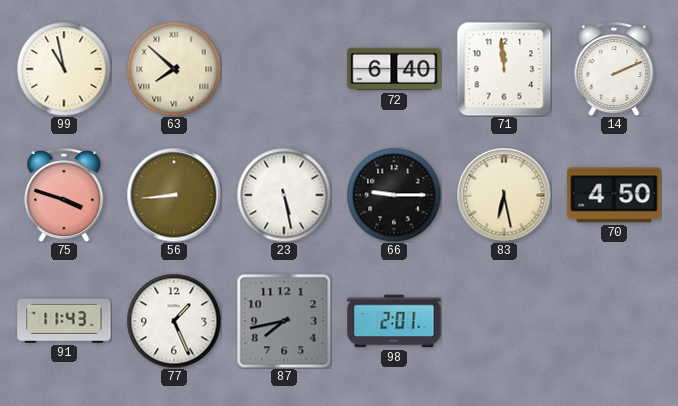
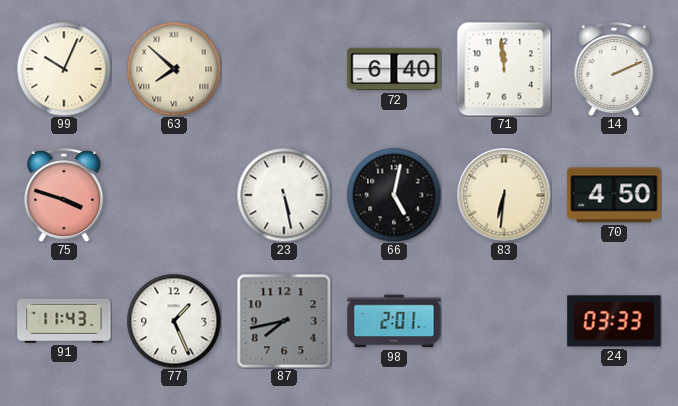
99: 10:58 -> 10:04 (64, 69)
56: 8:44 -> none (174, 195)
66: 9:15 -> 5:02 (394, 195)
83: 6:28 -> 6:31 (504, 195)
24: none -> 03:33 (614, 321)
